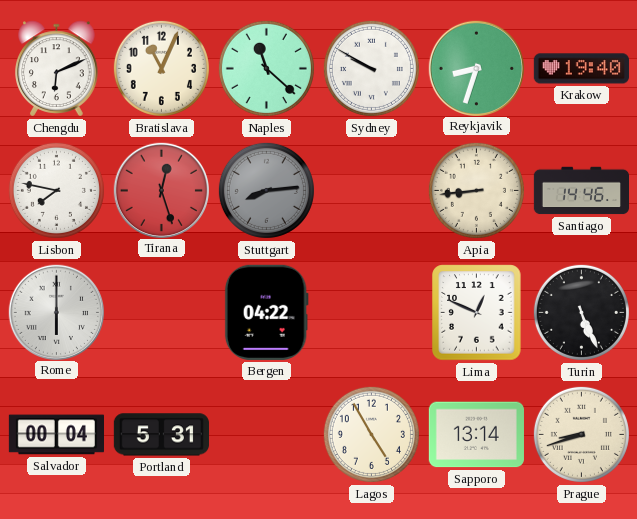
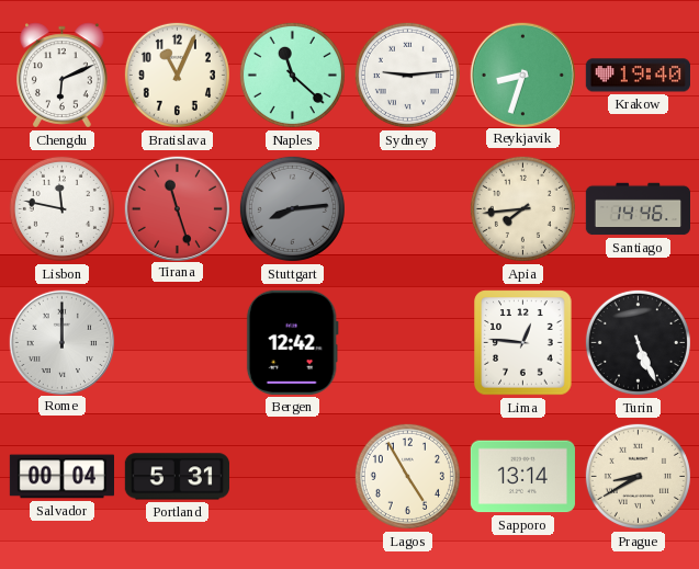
Sydney: 9:50 -> 9:14 (407, 75)
Lisbon: 7:47 -> 11:47 (61, 208)
Tirana: 12:27 -> 11:27 (177, 208)
Apia: 8:44 -> 7:44 (522, 208)
Rome: 6:00 -> 12:00 (61, 342)
Bergen: 04:22 -> 12:42 (292, 342)
Lima: 12:49 -> 12:46 (523, 343)
Prague: 8:42 -> 8:40 (638, 476)
